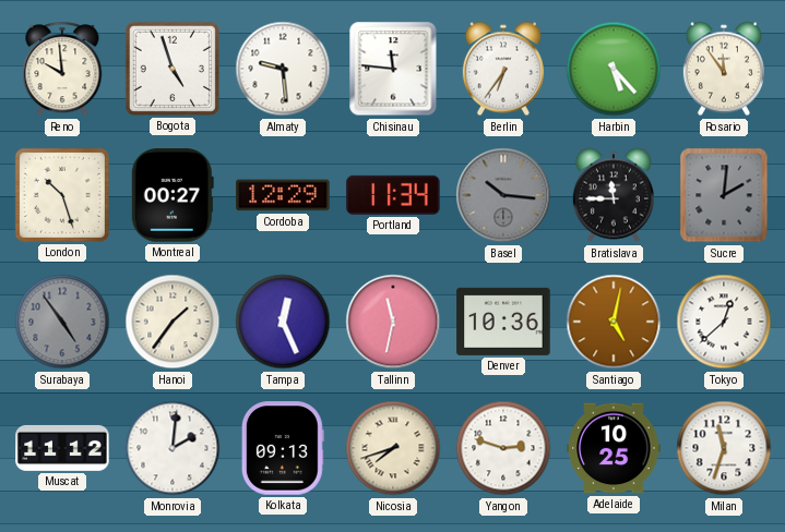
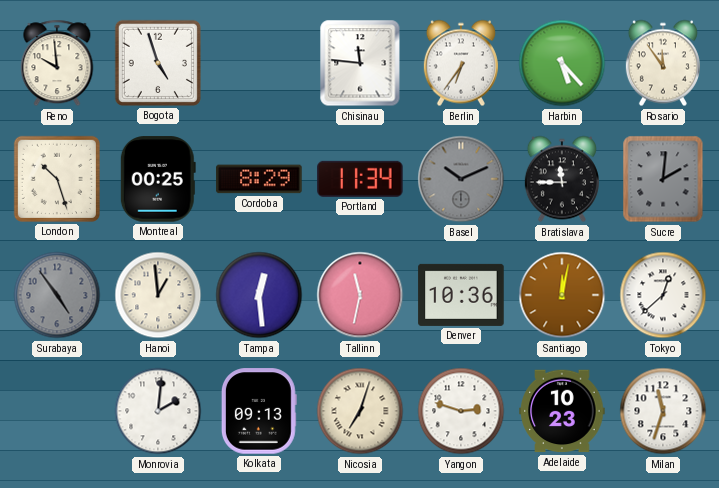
Almaty: 9:29 -> none (283, 69)
Montreal: 00:27 -> 00:25 (158, 179)
Cordoba: 12:29 -> 8:29 (259, 179)
Basel: 10:16 -> 10:11 (461, 179)
Hanoi: 1:36 -> 12:59 (158, 295)
Tampa: 12:26 -> 12:29 (259, 295)
Santiago: 5:02 -> 12:02 (562, 295)
Muscat: 11:12 -> none (62, 448)
Nicosia: 7:42 -> 7:03 (360, 411)
Adelaide: 10:25 -> 10:23 (562, 411)
